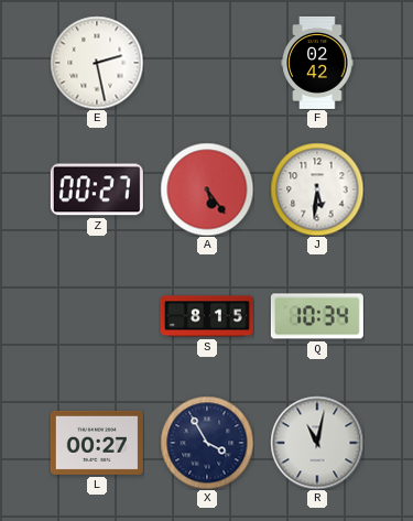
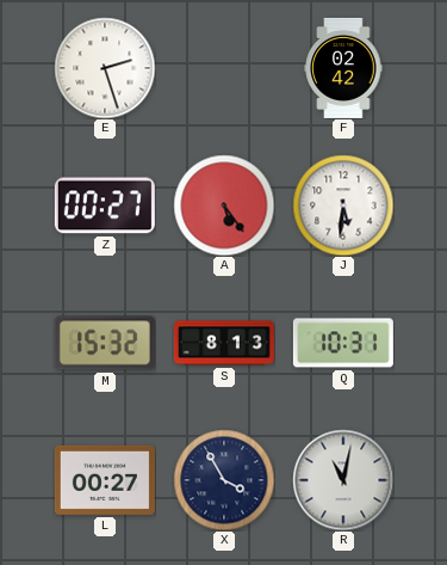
E: 2:28 -> 2:27 (105, 68)
M: none -> 15:32 (105, 343)
S: 8:15 -> 8:13 (224, 343)
Q: 10:34 -> 10:31 (343, 343)
